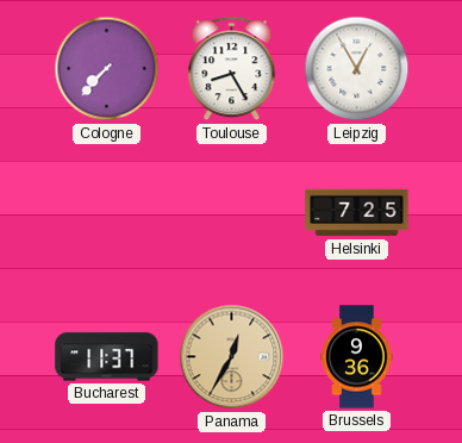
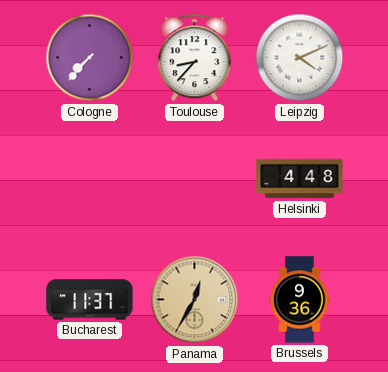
Toulouse: 8:25 -> 8:37 (195, 58)
Leipzig: 12:55 -> 4:11 (300, 58)
Helsinki: 7:25 -> 4:48 (300, 179)
